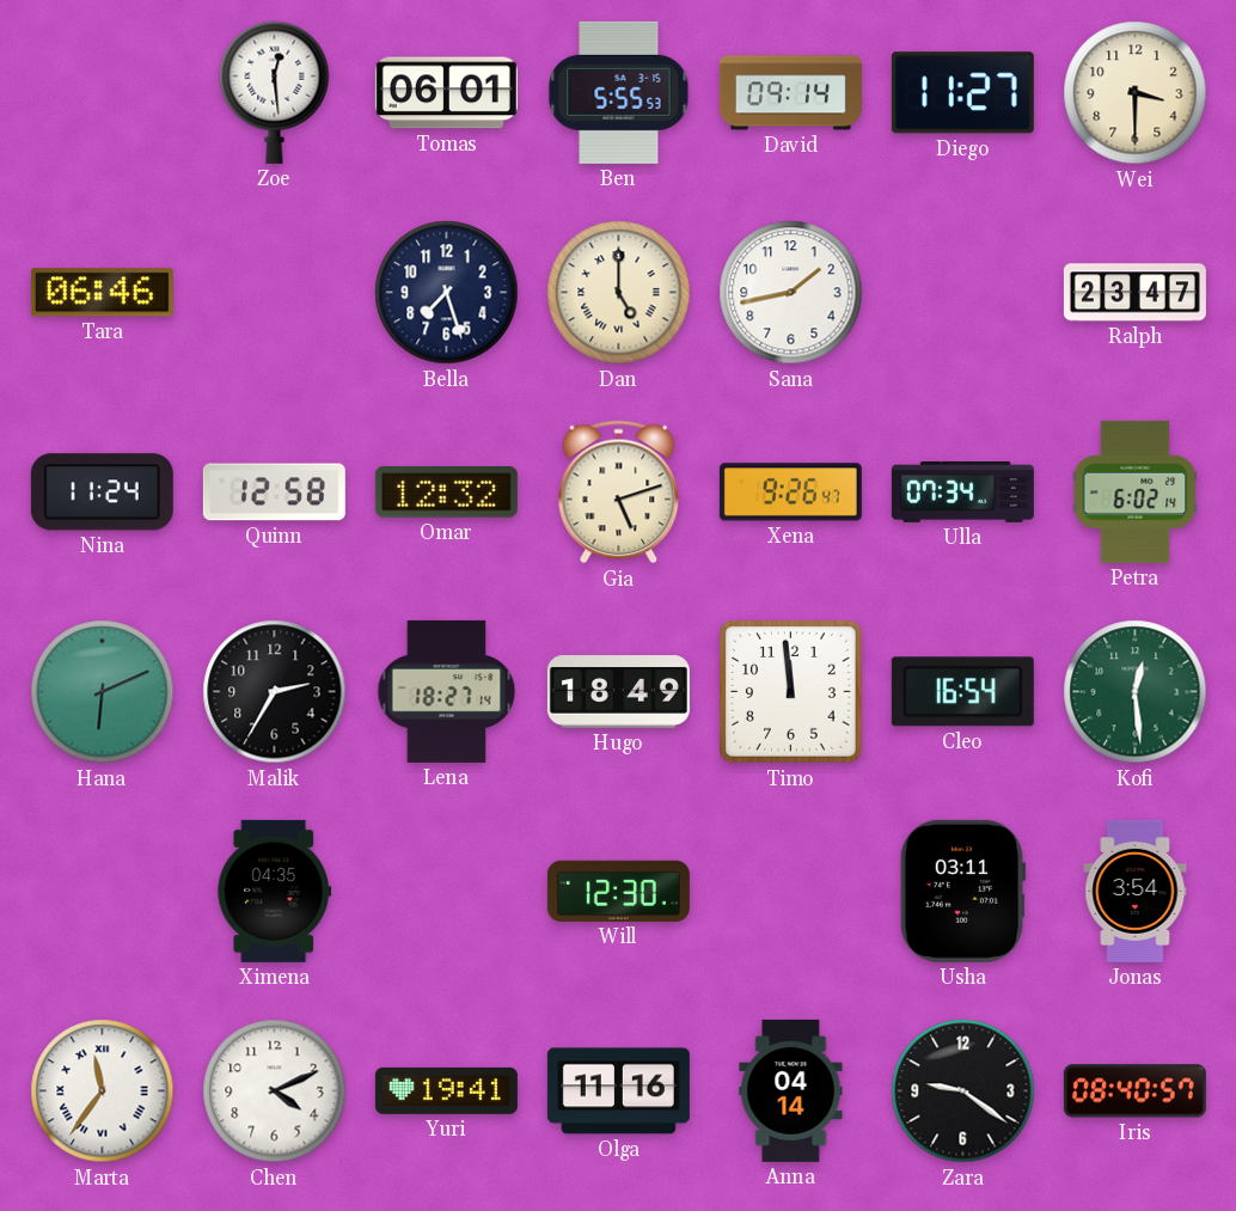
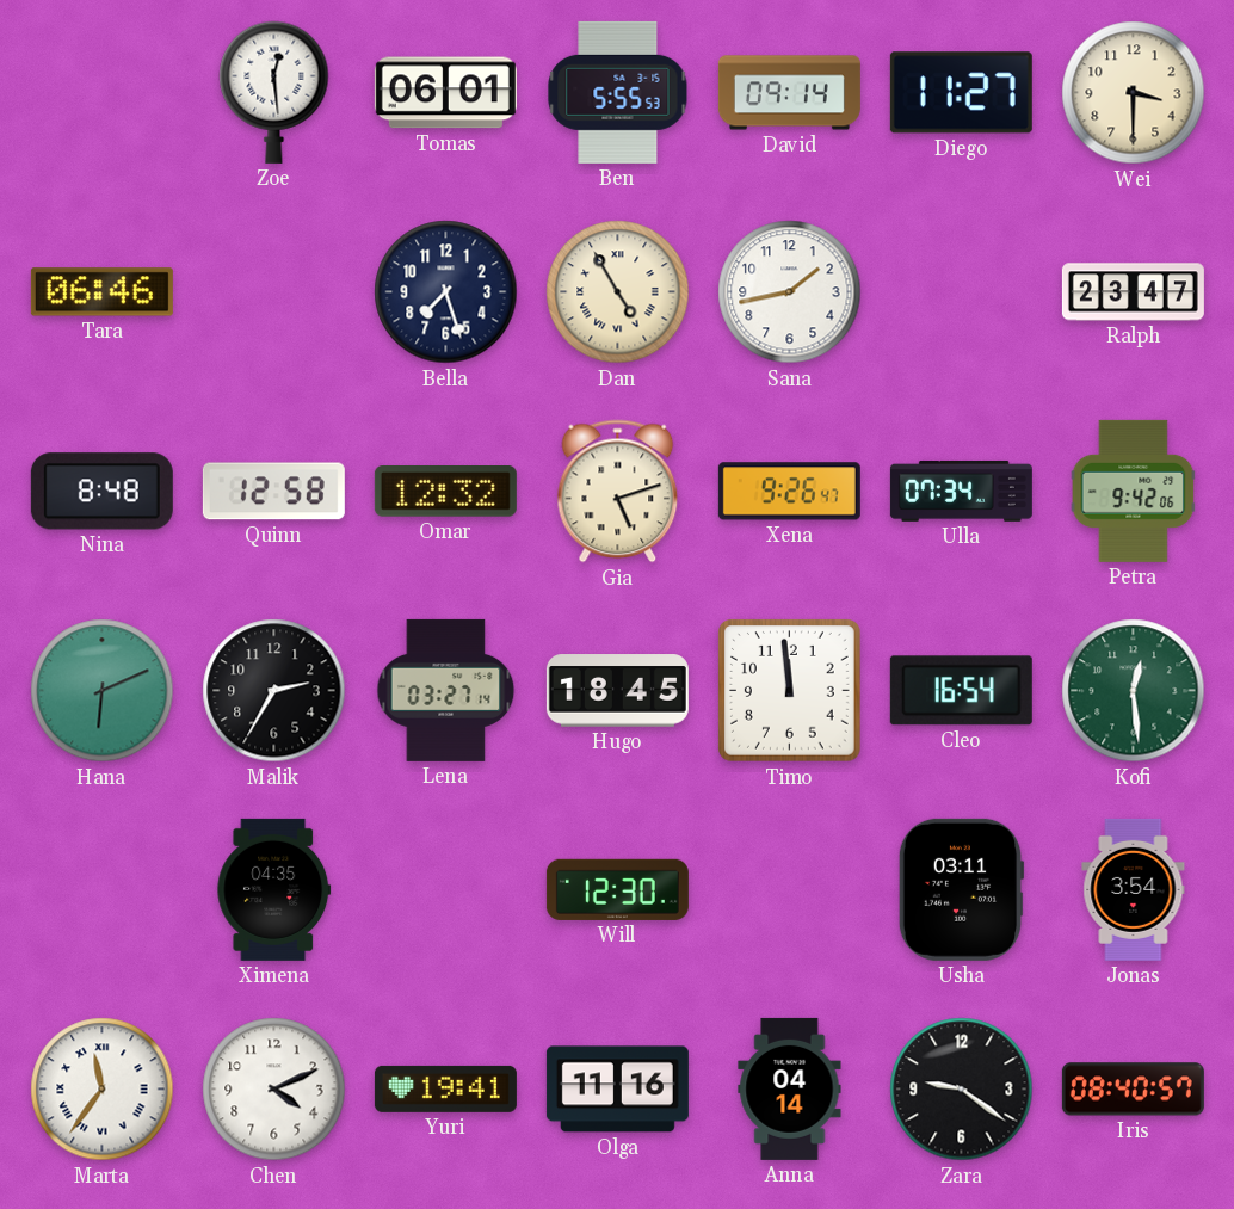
Dan: 5:00 -> 4:55 (618, 292)
Nina: 11:24 -> 8:48 (101, 492)
Petra: 6:02 -> 9:42 (1134, 491)
Lena: 18:27 -> 03:27 (446, 690)
Hugo: 18:49 -> 18:45 (617, 691)
